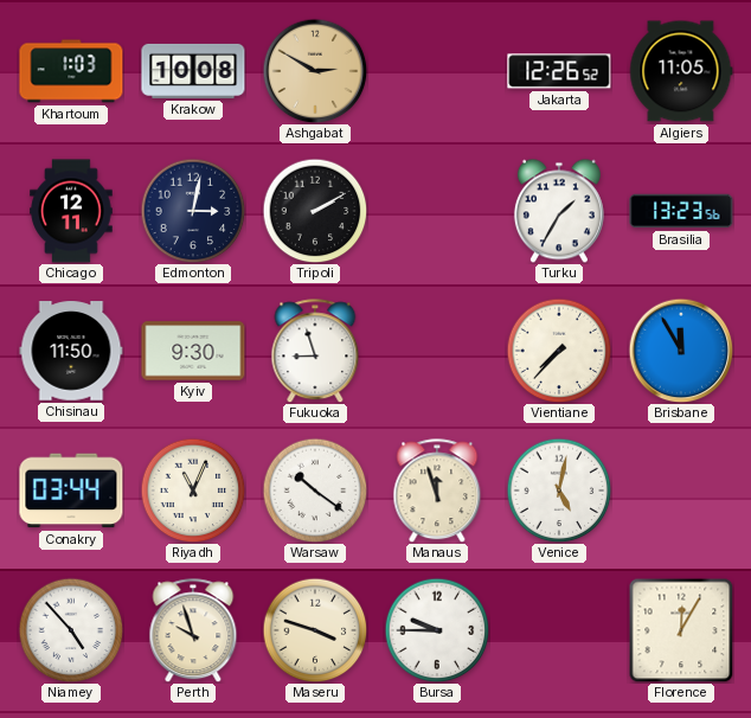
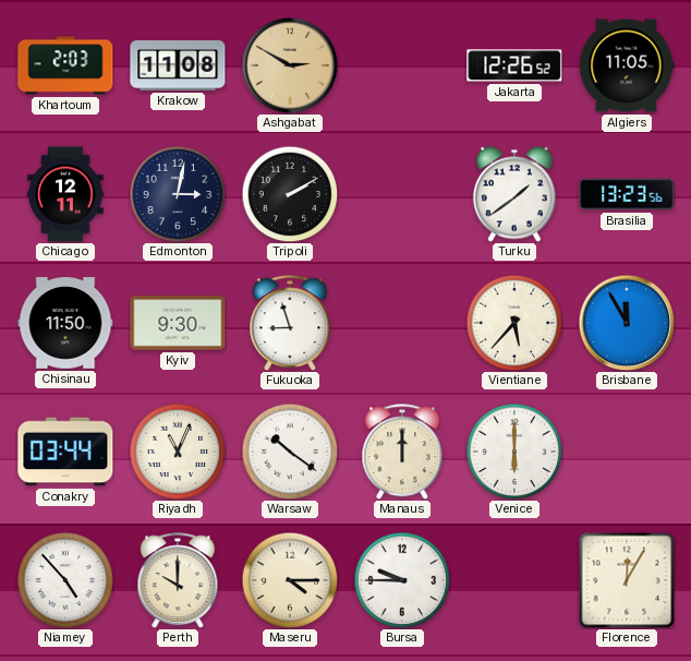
Khartoum: 1:03 -> 2:03 (65, 65)
Krakow: 10:08 -> 11:08 (178, 65)
Turku: 1:35 -> 1:39 (514, 194)
Vientiane: 7:37 -> 5:37 (514, 323)
Manaus: 11:57 -> 12:00 (402, 452)
Venice: 5:02 -> 6:00 (514, 452)
Perth: 9:57 -> 10:00 (178, 580)
Maseru: 3:48 -> 4:15 (290, 580)
